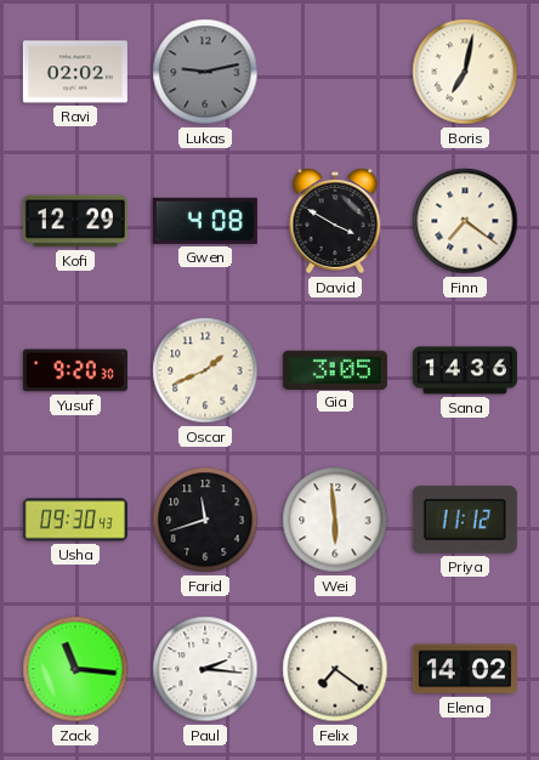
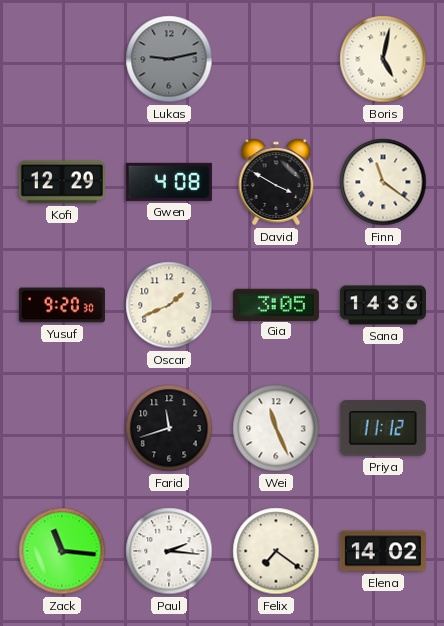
Ravi: 02:02 -> none (75, 72)
Boris: 7:02 -> 5:02 (383, 59)
Finn: 7:21 -> 11:21 (383, 182)
Usha: 09:30 -> none (75, 520)
Wei: 5:59 -> 11:26 (276, 428)
